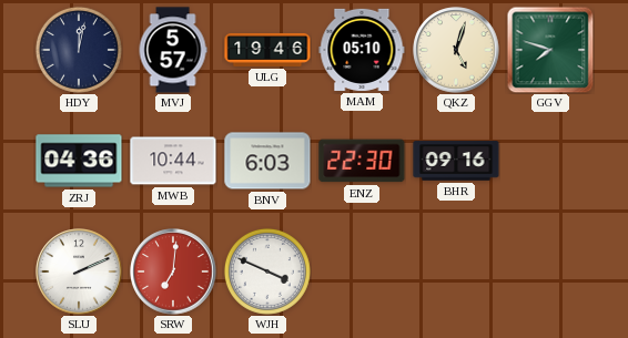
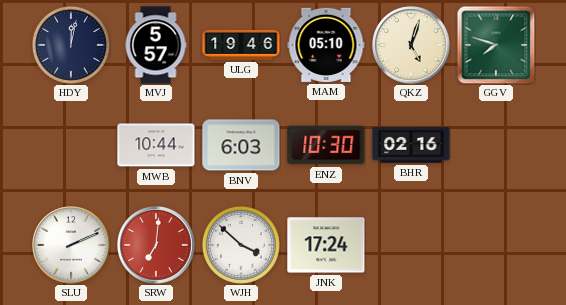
ZRJ: 04:36 -> none (79, 161)
ENZ: 22:30 -> 10:30 (326, 145)
BHR: 09:16 -> 02:16 (411, 145)
WJH: 3:49 -> 3:52 (241, 245)
JNK: none -> 17:24 (326, 245)
